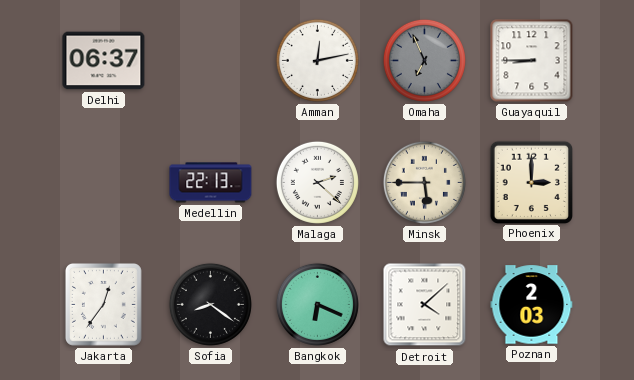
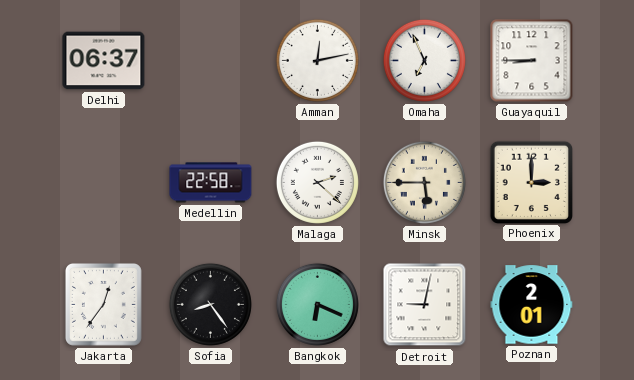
Omaha dial: grey -> white (424, 60)
Medellin: 22:13 -> 22:58 (211, 183)
Sofia: 8:21 -> 8:24 (210, 304)
Detroit: 4:08 -> 9:02 (425, 305)
Poznan: 2:03 -> 2:01 (532, 305)
